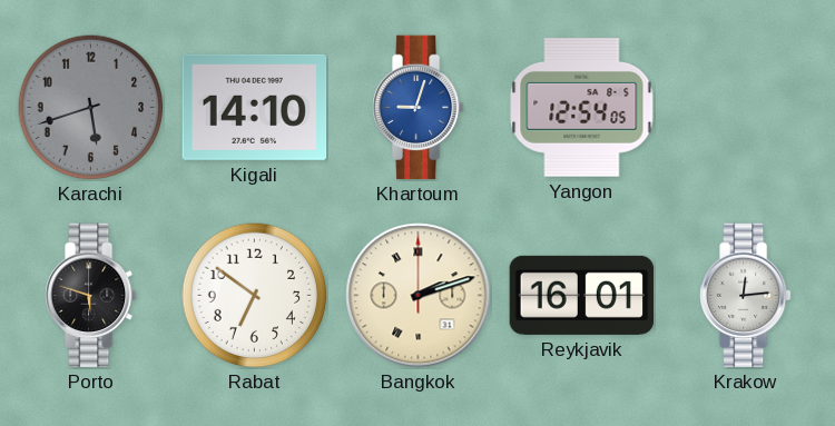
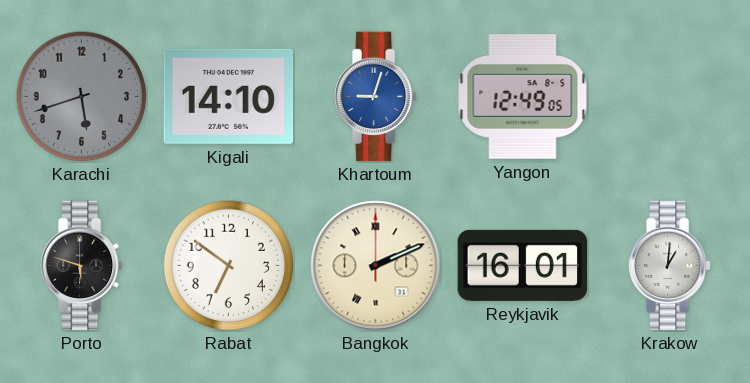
Yangon: 12:54 -> 12:49 (523, 97)
Bangkok: 2:12 -> 2:11 (376, 266)
Krakow: 12:14 -> 1:01 (670, 266)
